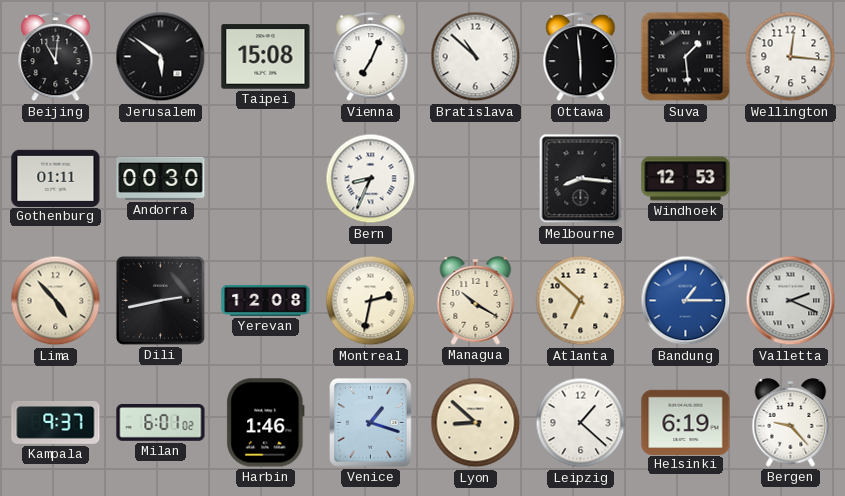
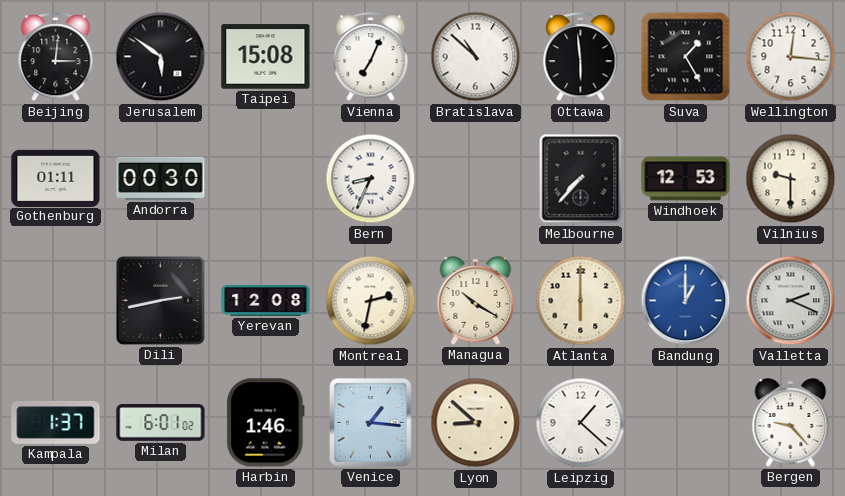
Beijing: 11:01 -> 3:01 (56, 57)
Suva: 1:29 -> 1:25 (686, 57)
Melbourne: 8:16 -> 7:37 (581, 179)
Vilnius: none -> 9:30 (791, 179)
Lima: 4:53 -> none (56, 301)
Atlanta: 6:52 -> 6:00 (581, 301)
Bandung: 1:15 -> 1:00 (686, 301)
Kampala: 9:37 -> 1:37 (56, 423)
Venice: 1:18 -> 1:16 (371, 423)
Helsinki: 6:19 -> none (686, 422)
